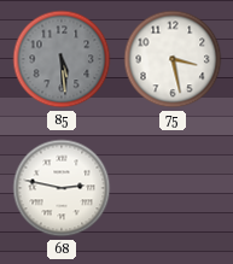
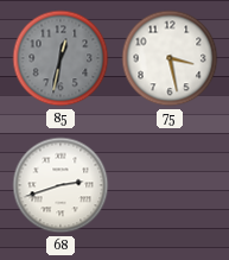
85: 5:29 -> 12:32 (61, 58)
68: 2:47 -> 2:42 (61, 185)
